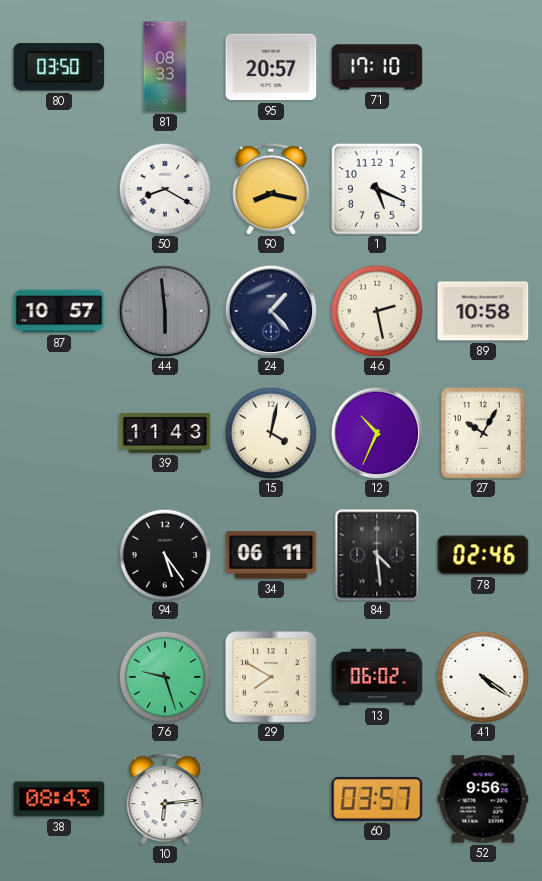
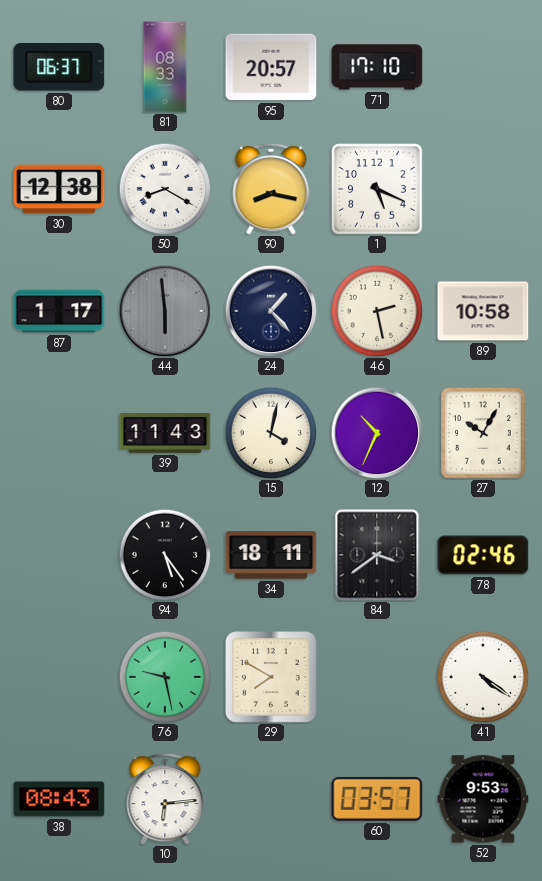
80: 03:50 -> 06:37 (59, 67)
30: none -> 12:38 (59, 189)
87: 10:57 -> 1:17 (59, 311)
34: 06:11 -> 18:11 (271, 555)
84: 4:29 -> 3:39 (377, 555)
76: 9:27 -> 9:28 (165, 677)
13: 06:02 -> none (377, 677)
52: 9:56 -> 9:53 (483, 799)
